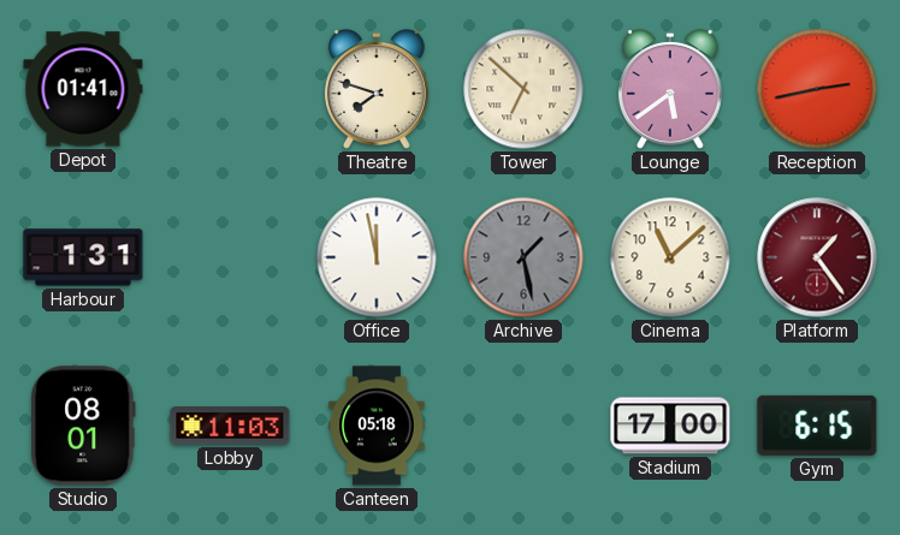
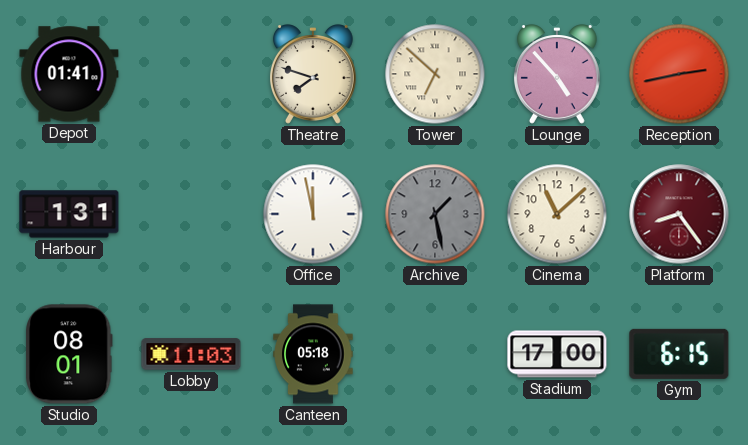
Lounge: 5:39 -> 4:53 (557, 74)
Platform: 1:24 -> 8:24 (679, 214)
